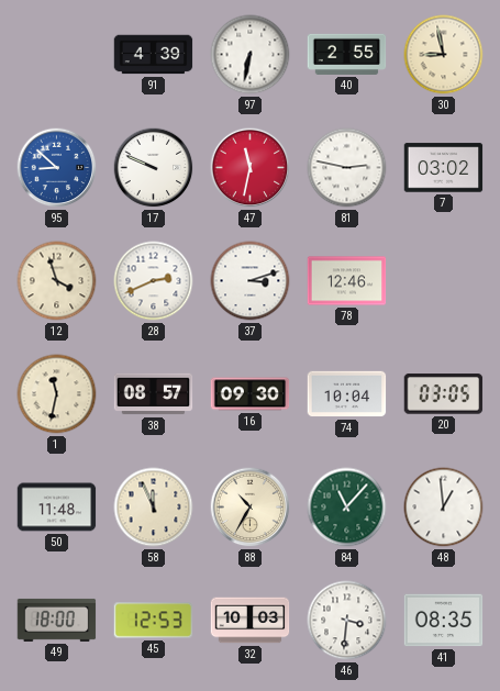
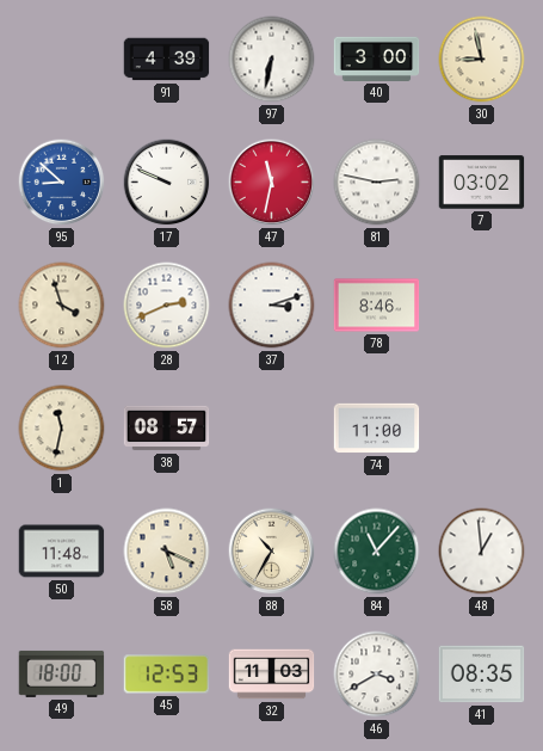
40: 2:55 -> 3:00 (377, 59)
78: 12:46 -> 8:46 (377, 306)
16: 09:30 -> none (251, 394)
74: 10:04 -> 11:00 (377, 429)
20: 03:05 -> none (444, 394)
58: 11:56 -> 5:19 (167, 552)
32: 10:03 -> 11:03 (272, 675)
46: 3:31 -> 3:40 (377, 675)
